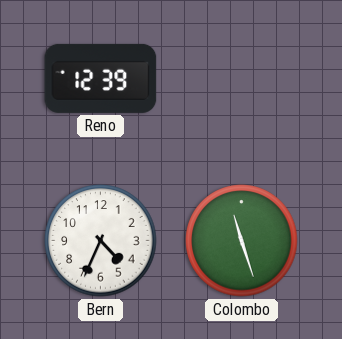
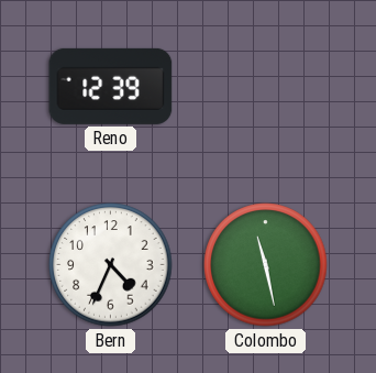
Colombo: 11:27 -> 11:28 (266, 265)
